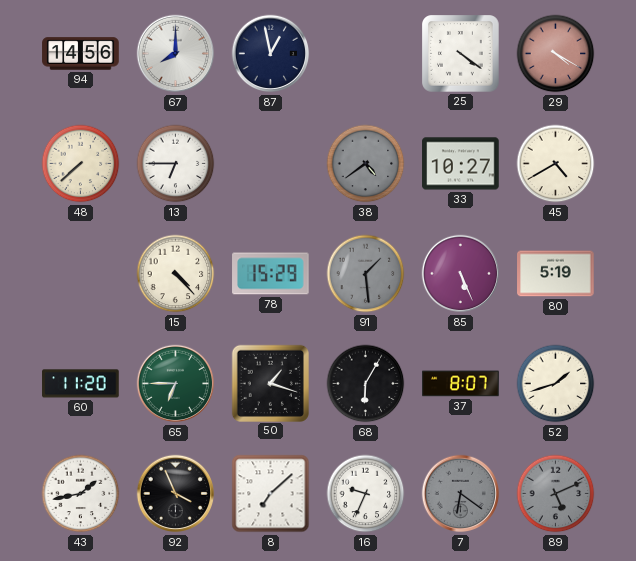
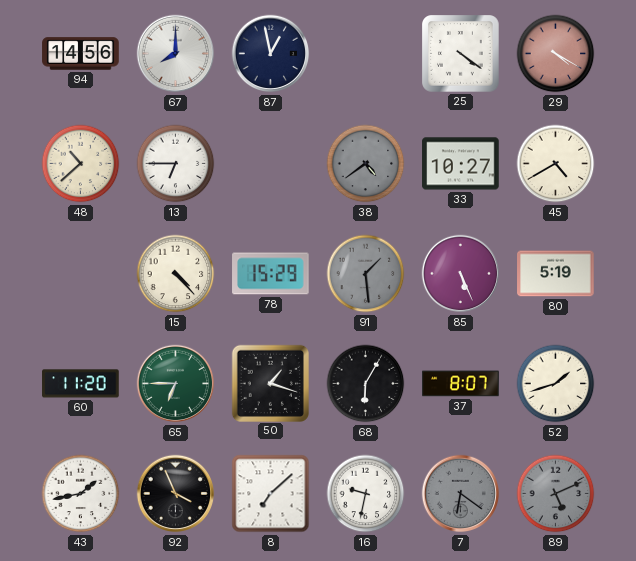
48: 7:38 -> 10:38 (81, 164)
16: 9:34 -> 9:32 (366, 494)
